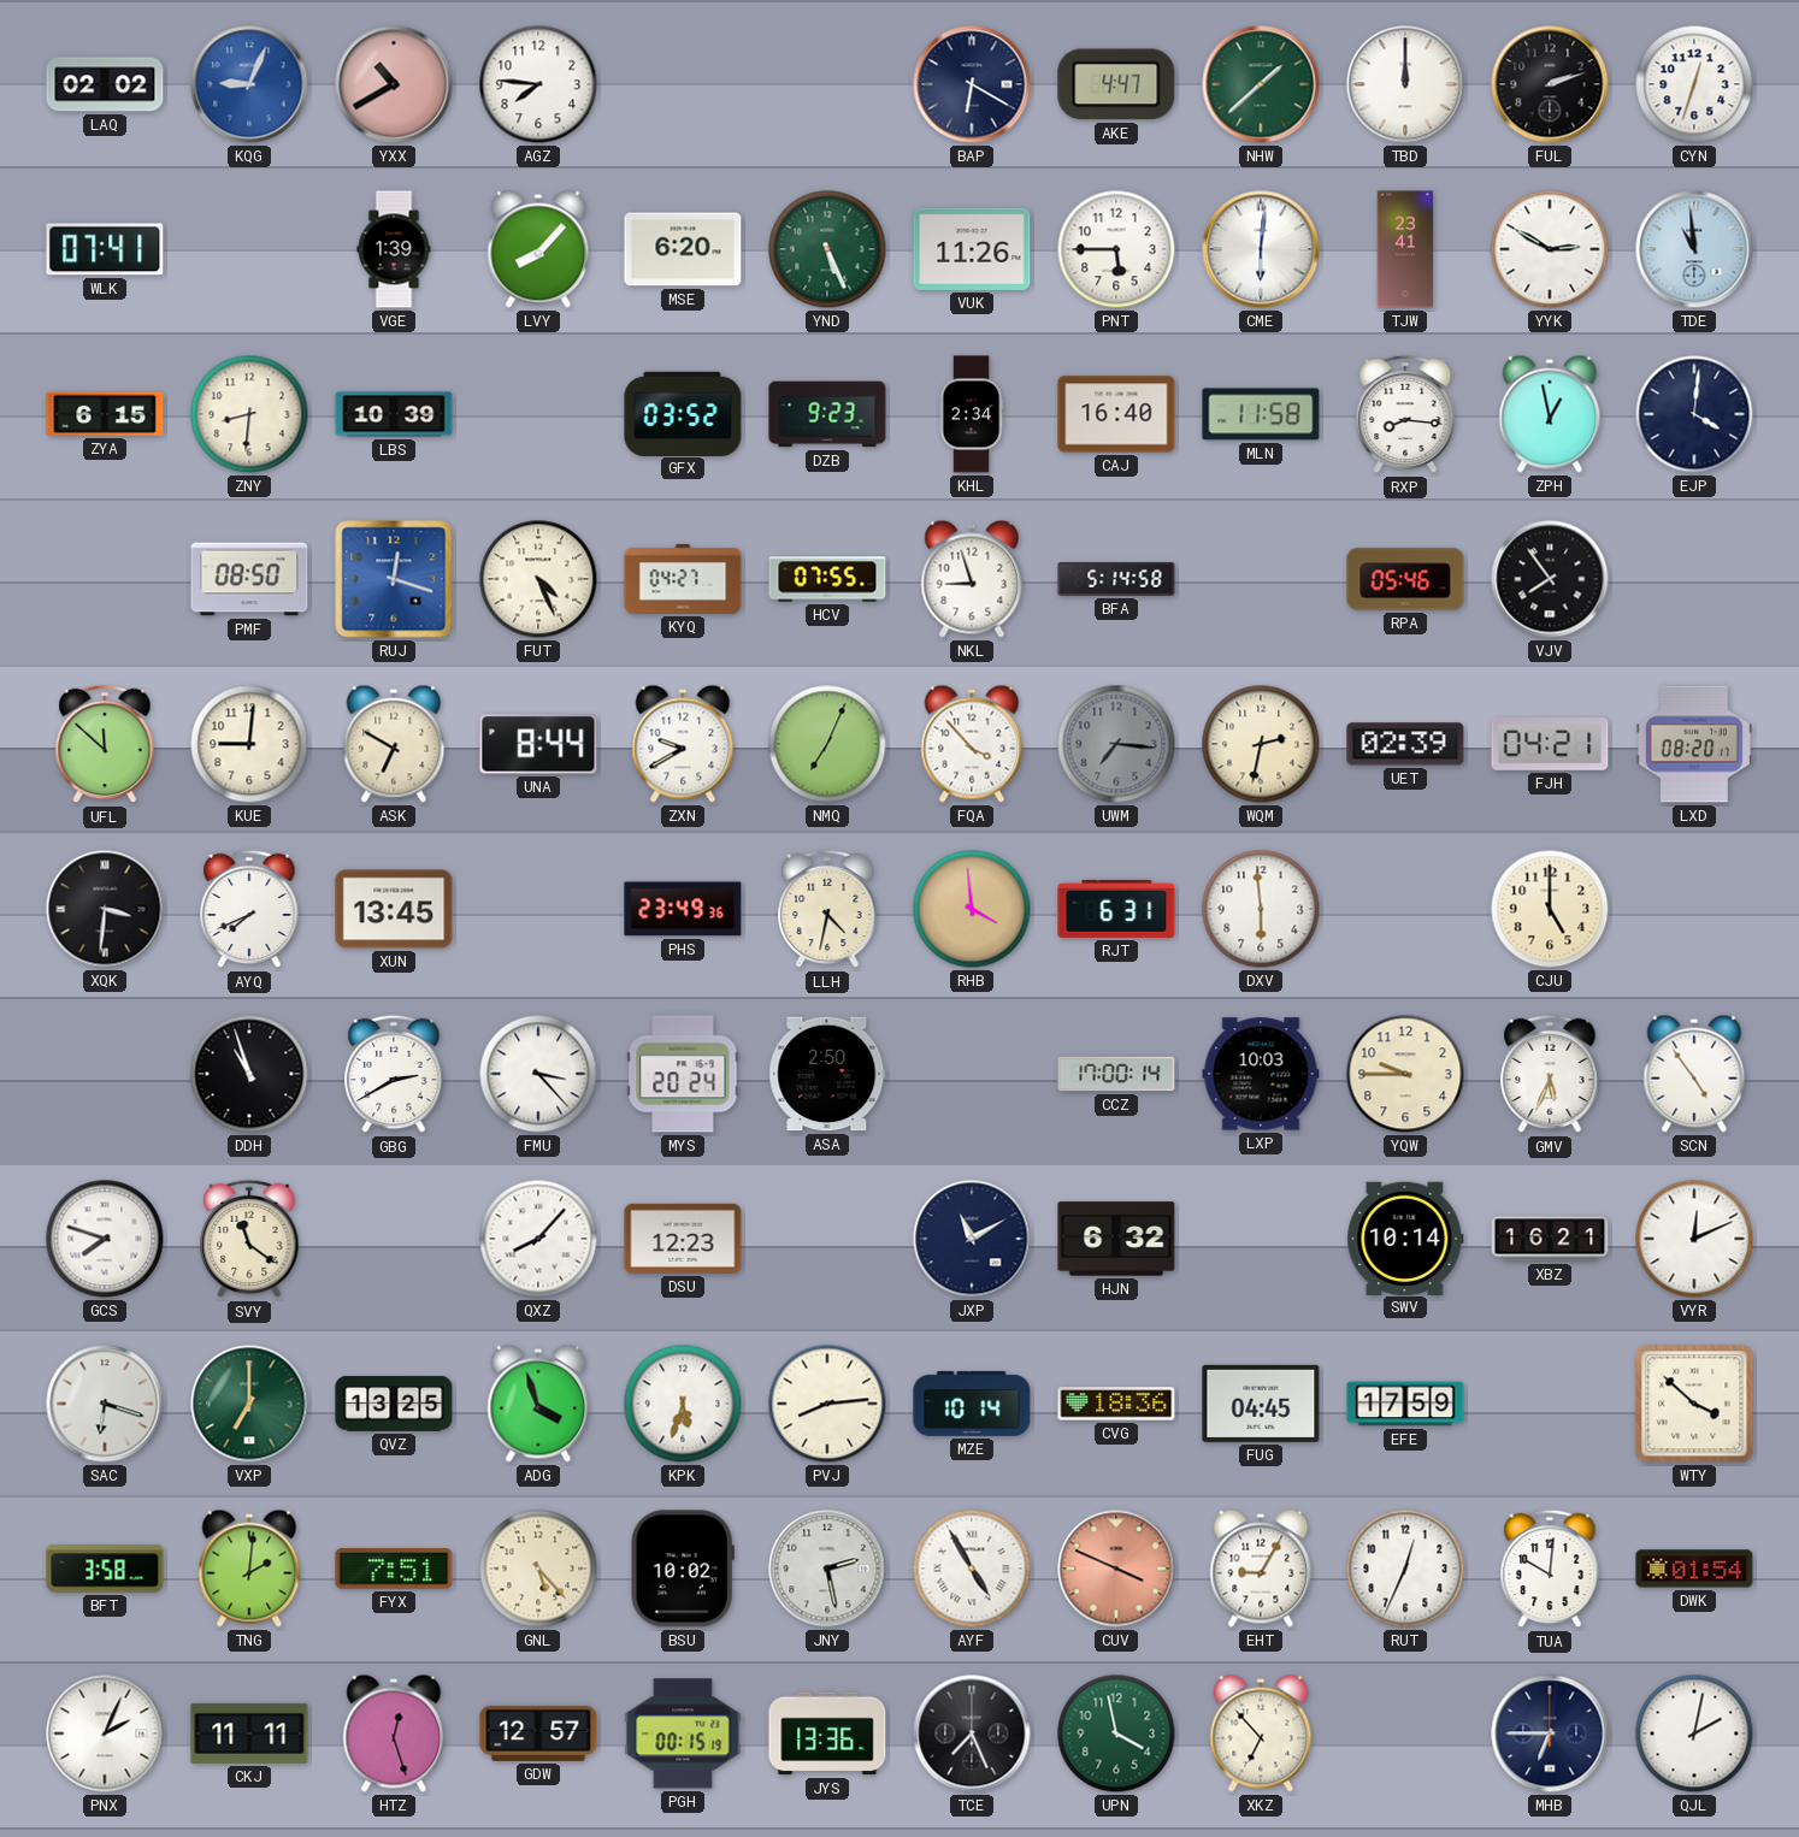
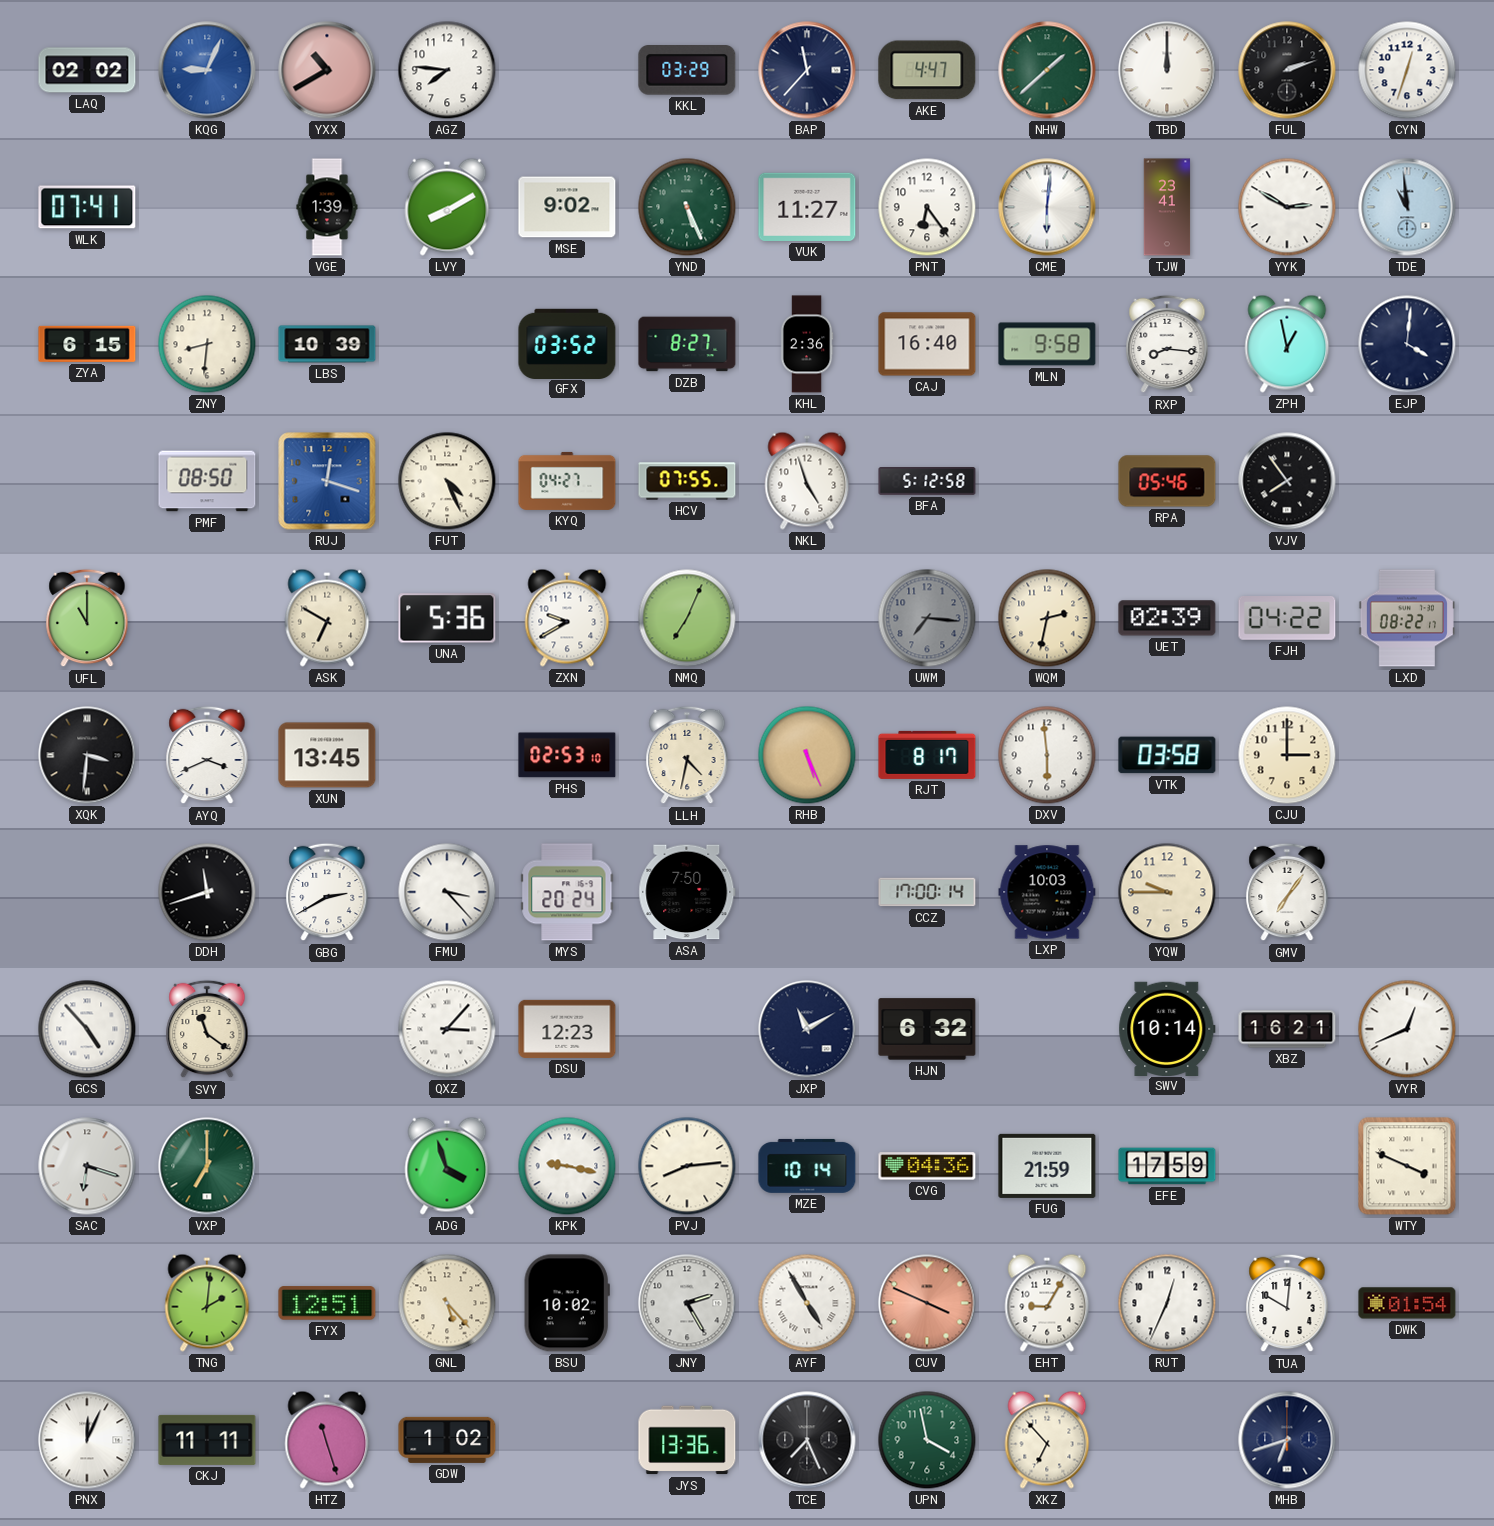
KKL: none -> 03:29 (687, 71)
BAP: 6:20 -> 11:37 (807, 70)
LVY: 8:07 -> 8:10 (447, 207)
MSE: 6:20 -> 9:02 (567, 207)
VUK: 11:26 -> 11:27 (807, 207)
PNT: 5:45 -> 6:24 (927, 207)
DZB: 9:23 -> 8:27 (687, 344)
KHL: 2:34 -> 2:36 (807, 344)
MLN: 11:58 -> 9:58 (1047, 344)
NKL: 8:57 -> 4:57 (807, 481)
BFA: 5:14 -> 5:12 (927, 481)
UFL: 11:52 -> 11:00 (87, 618)
KUE: 9:01 -> none (249, 744)
UNA: 8:44 -> 5:36 (447, 618)
FQA: 3:53 -> none (972, 744)
FJH: 04:21 -> 04:22 (1287, 619)
LXD: 08:20 -> 08:22 (1407, 618)
AYQ: 7:41 -> 3:41 (207, 755)
PHS: 23:49 -> 02:53 (567, 755)
RHB: 3:59 -> 5:26 (807, 755)
RJT: 6:31 -> 8:17 (927, 755)
VTK: none -> 03:58 (1167, 755)
CJU: 5:00 -> 3:00 (1287, 755)
DDH: 10:57 -> 11:42 (207, 892)
ASA: 2:50 -> 7:50 (687, 892)
GMV: 5:34 -> 7:06 (1287, 892)
SCN: 4:54 -> none (1694, 1074)
GCS: 7:48 -> 4:53 (87, 1029)
QXZ: 8:07 -> 3:07 (447, 1029)
VYR: 12:11 -> 12:41 (1407, 1029)
QVZ: 13:25 -> none (394, 1404)
KPK: 5:33 -> 9:17 (567, 1166)
CVG: 18:36 -> 04:36 (927, 1166)
FUG: 04:45 -> 21:59 (1047, 1166)
WTY: 3:52 -> 3:49 (1407, 1166)
BFT: 3:58 -> none (105, 1569)
FYX: 7:51 -> 12:51 (327, 1303)
JNY: 2:28 -> 2:25 (687, 1303)
PNX: 2:04 -> 12:04 (87, 1440)
HTZ: 12:27 -> 11:27 (327, 1440)
GDW: 12:57 -> 1:02 (447, 1440)
PGH: 00:15 -> none (683, 1733)
MHB: 6:45 -> 6:42 (1287, 1440)
QJL: 2:02 -> none (1694, 1733)
